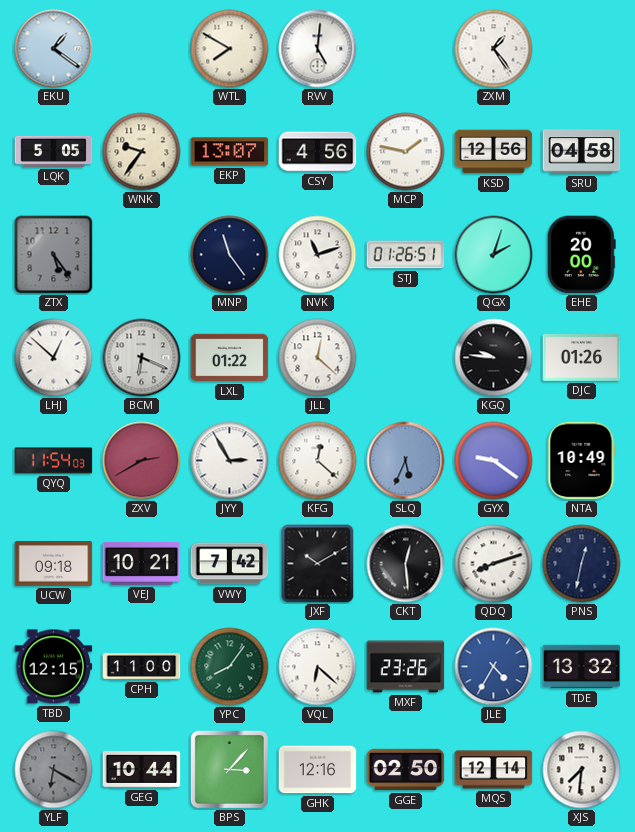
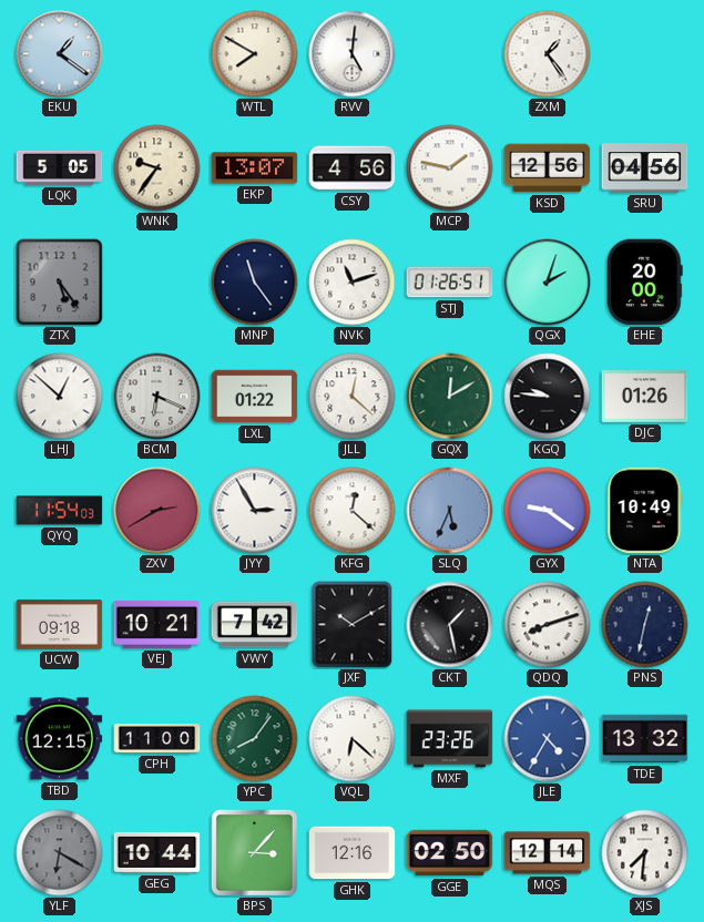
SRU: 04:58 -> 04:56 (645, 168)
GQX: none -> 12:10 (450, 397)
CKT: 12:29 -> 1:28 (450, 625)
